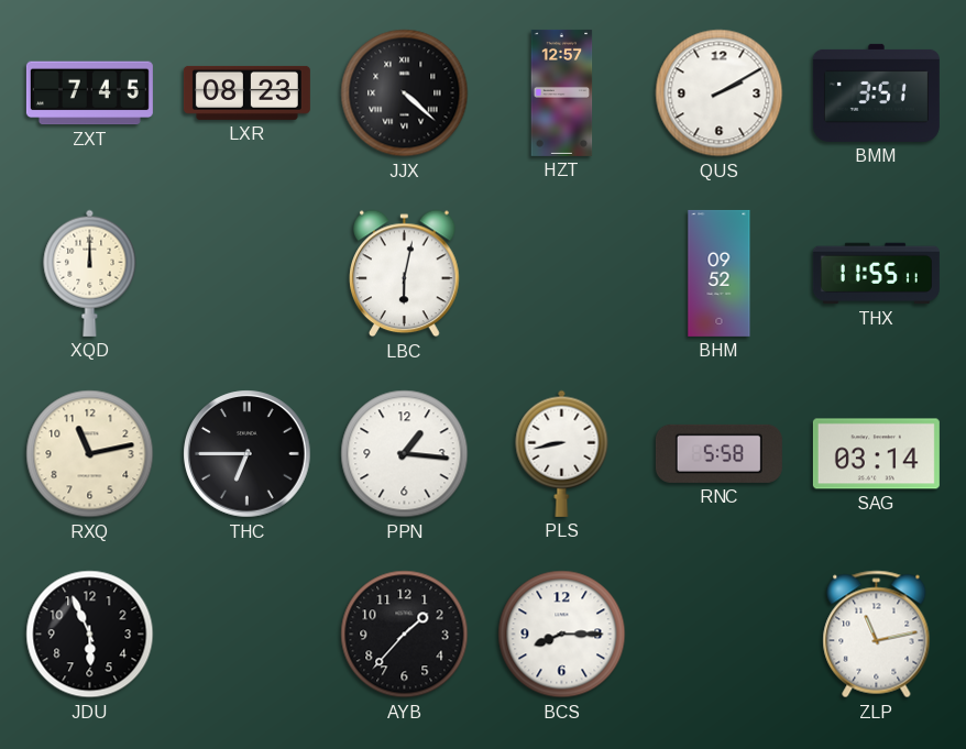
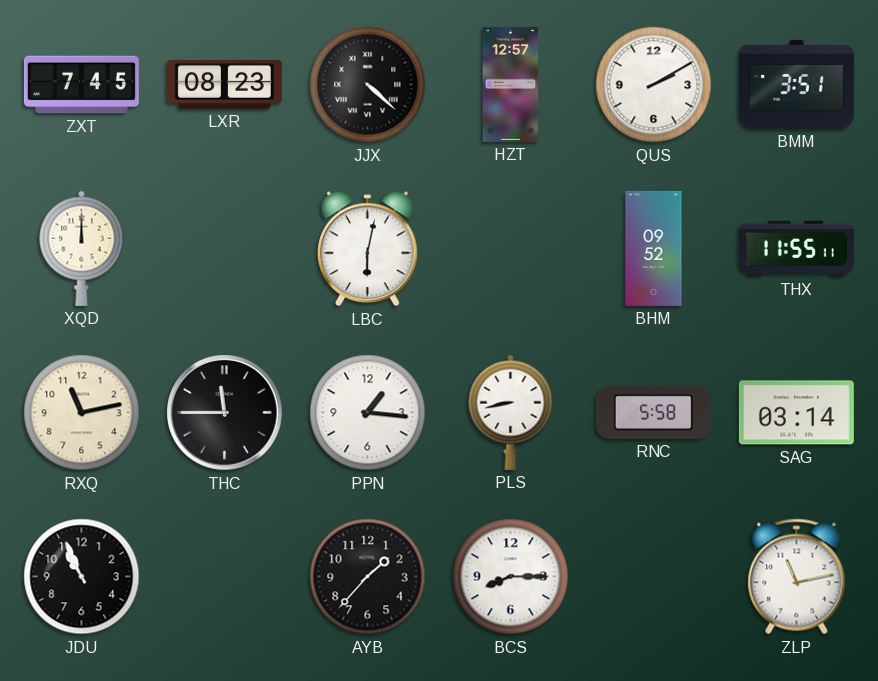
THC: 6:45 -> 11:45 (225, 413)
JDU: 5:56 -> 10:56 (82, 577)
